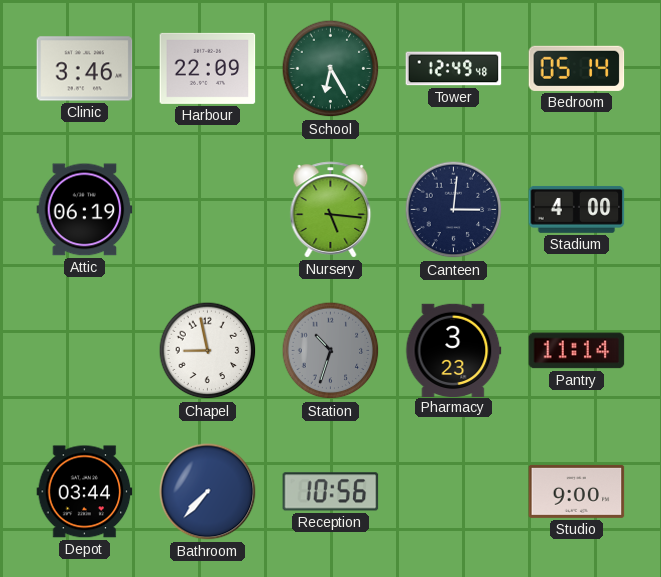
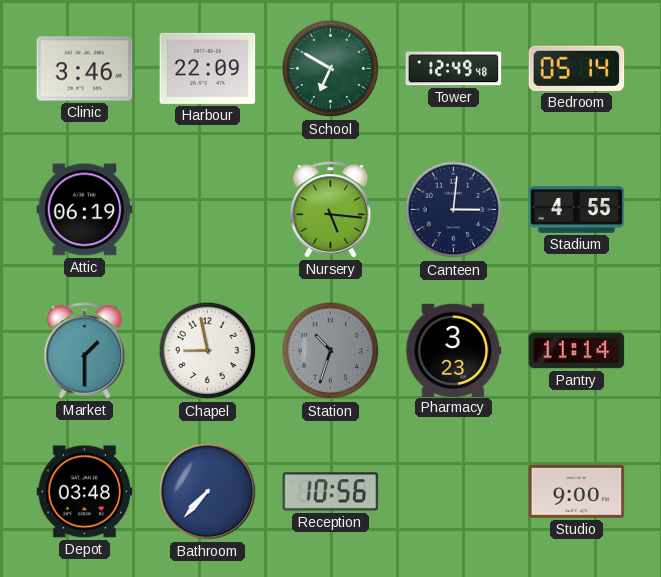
School: 6:25 -> 6:50 (331, 69)
Stadium: 4:00 -> 4:55 (577, 209)
Market: none -> 1:30 (85, 351)
Depot: 03:44 -> 03:48 (85, 492)
